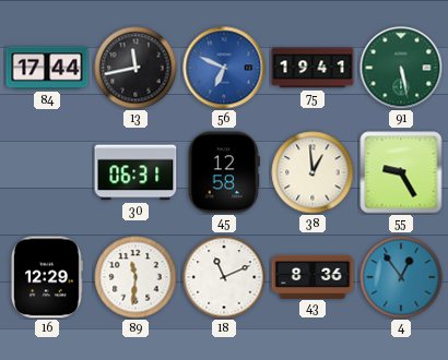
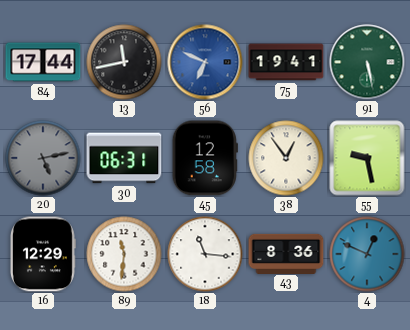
20: none -> 5:13 (43, 158)
38: 12:59 -> 12:54 (286, 158)
55: 9:25 -> 9:28 (367, 158)
18: 11:11 -> 11:16 (205, 254)
4: 12:54 -> 12:49 (367, 254)
